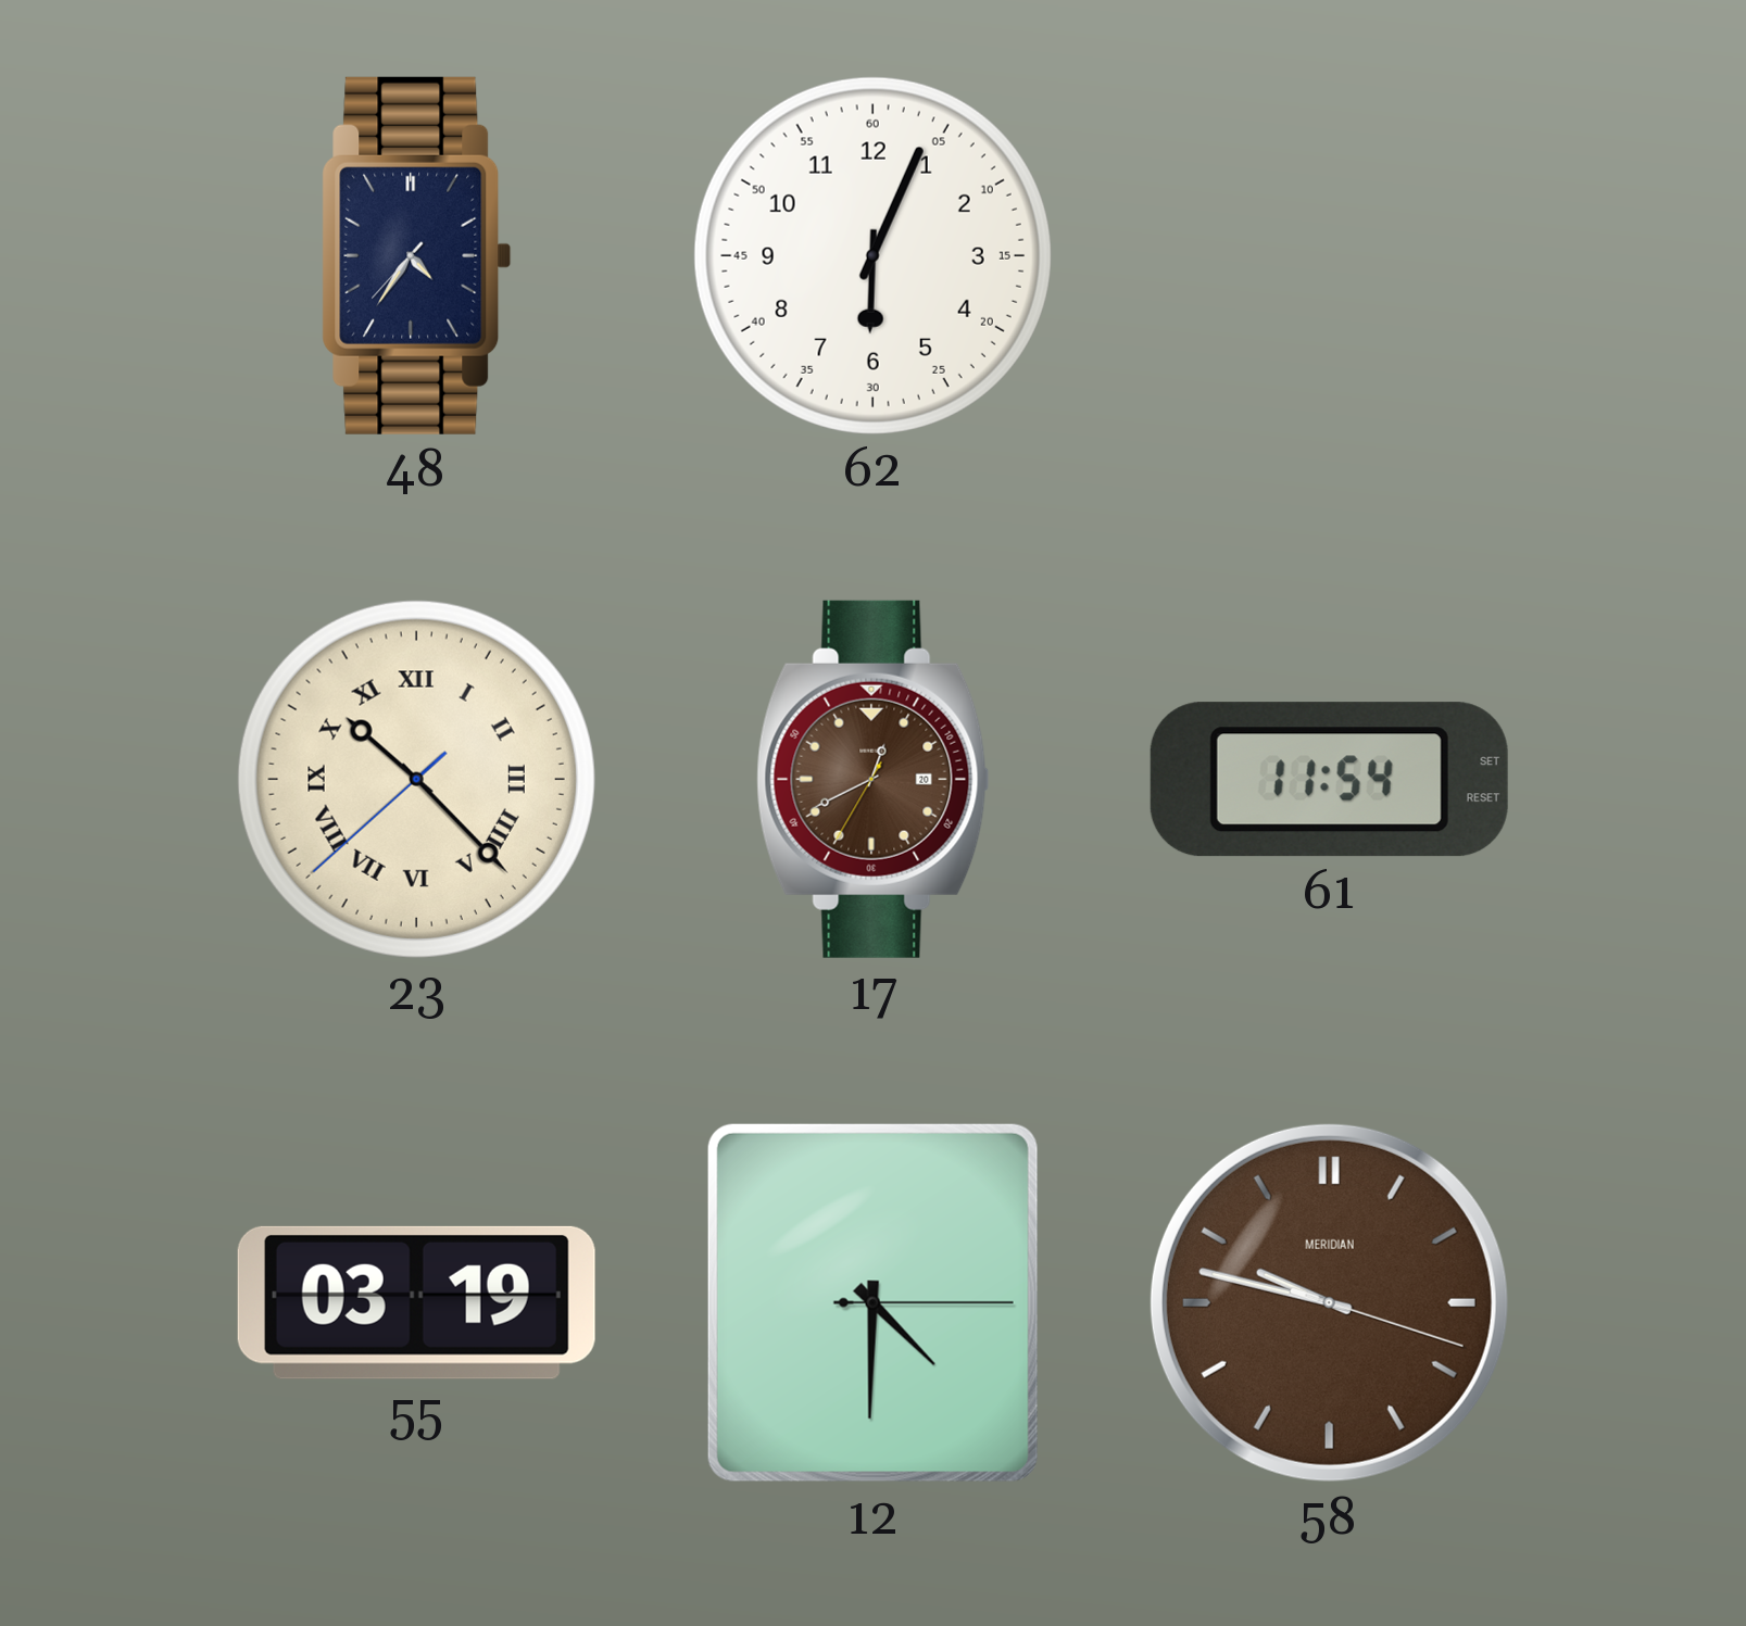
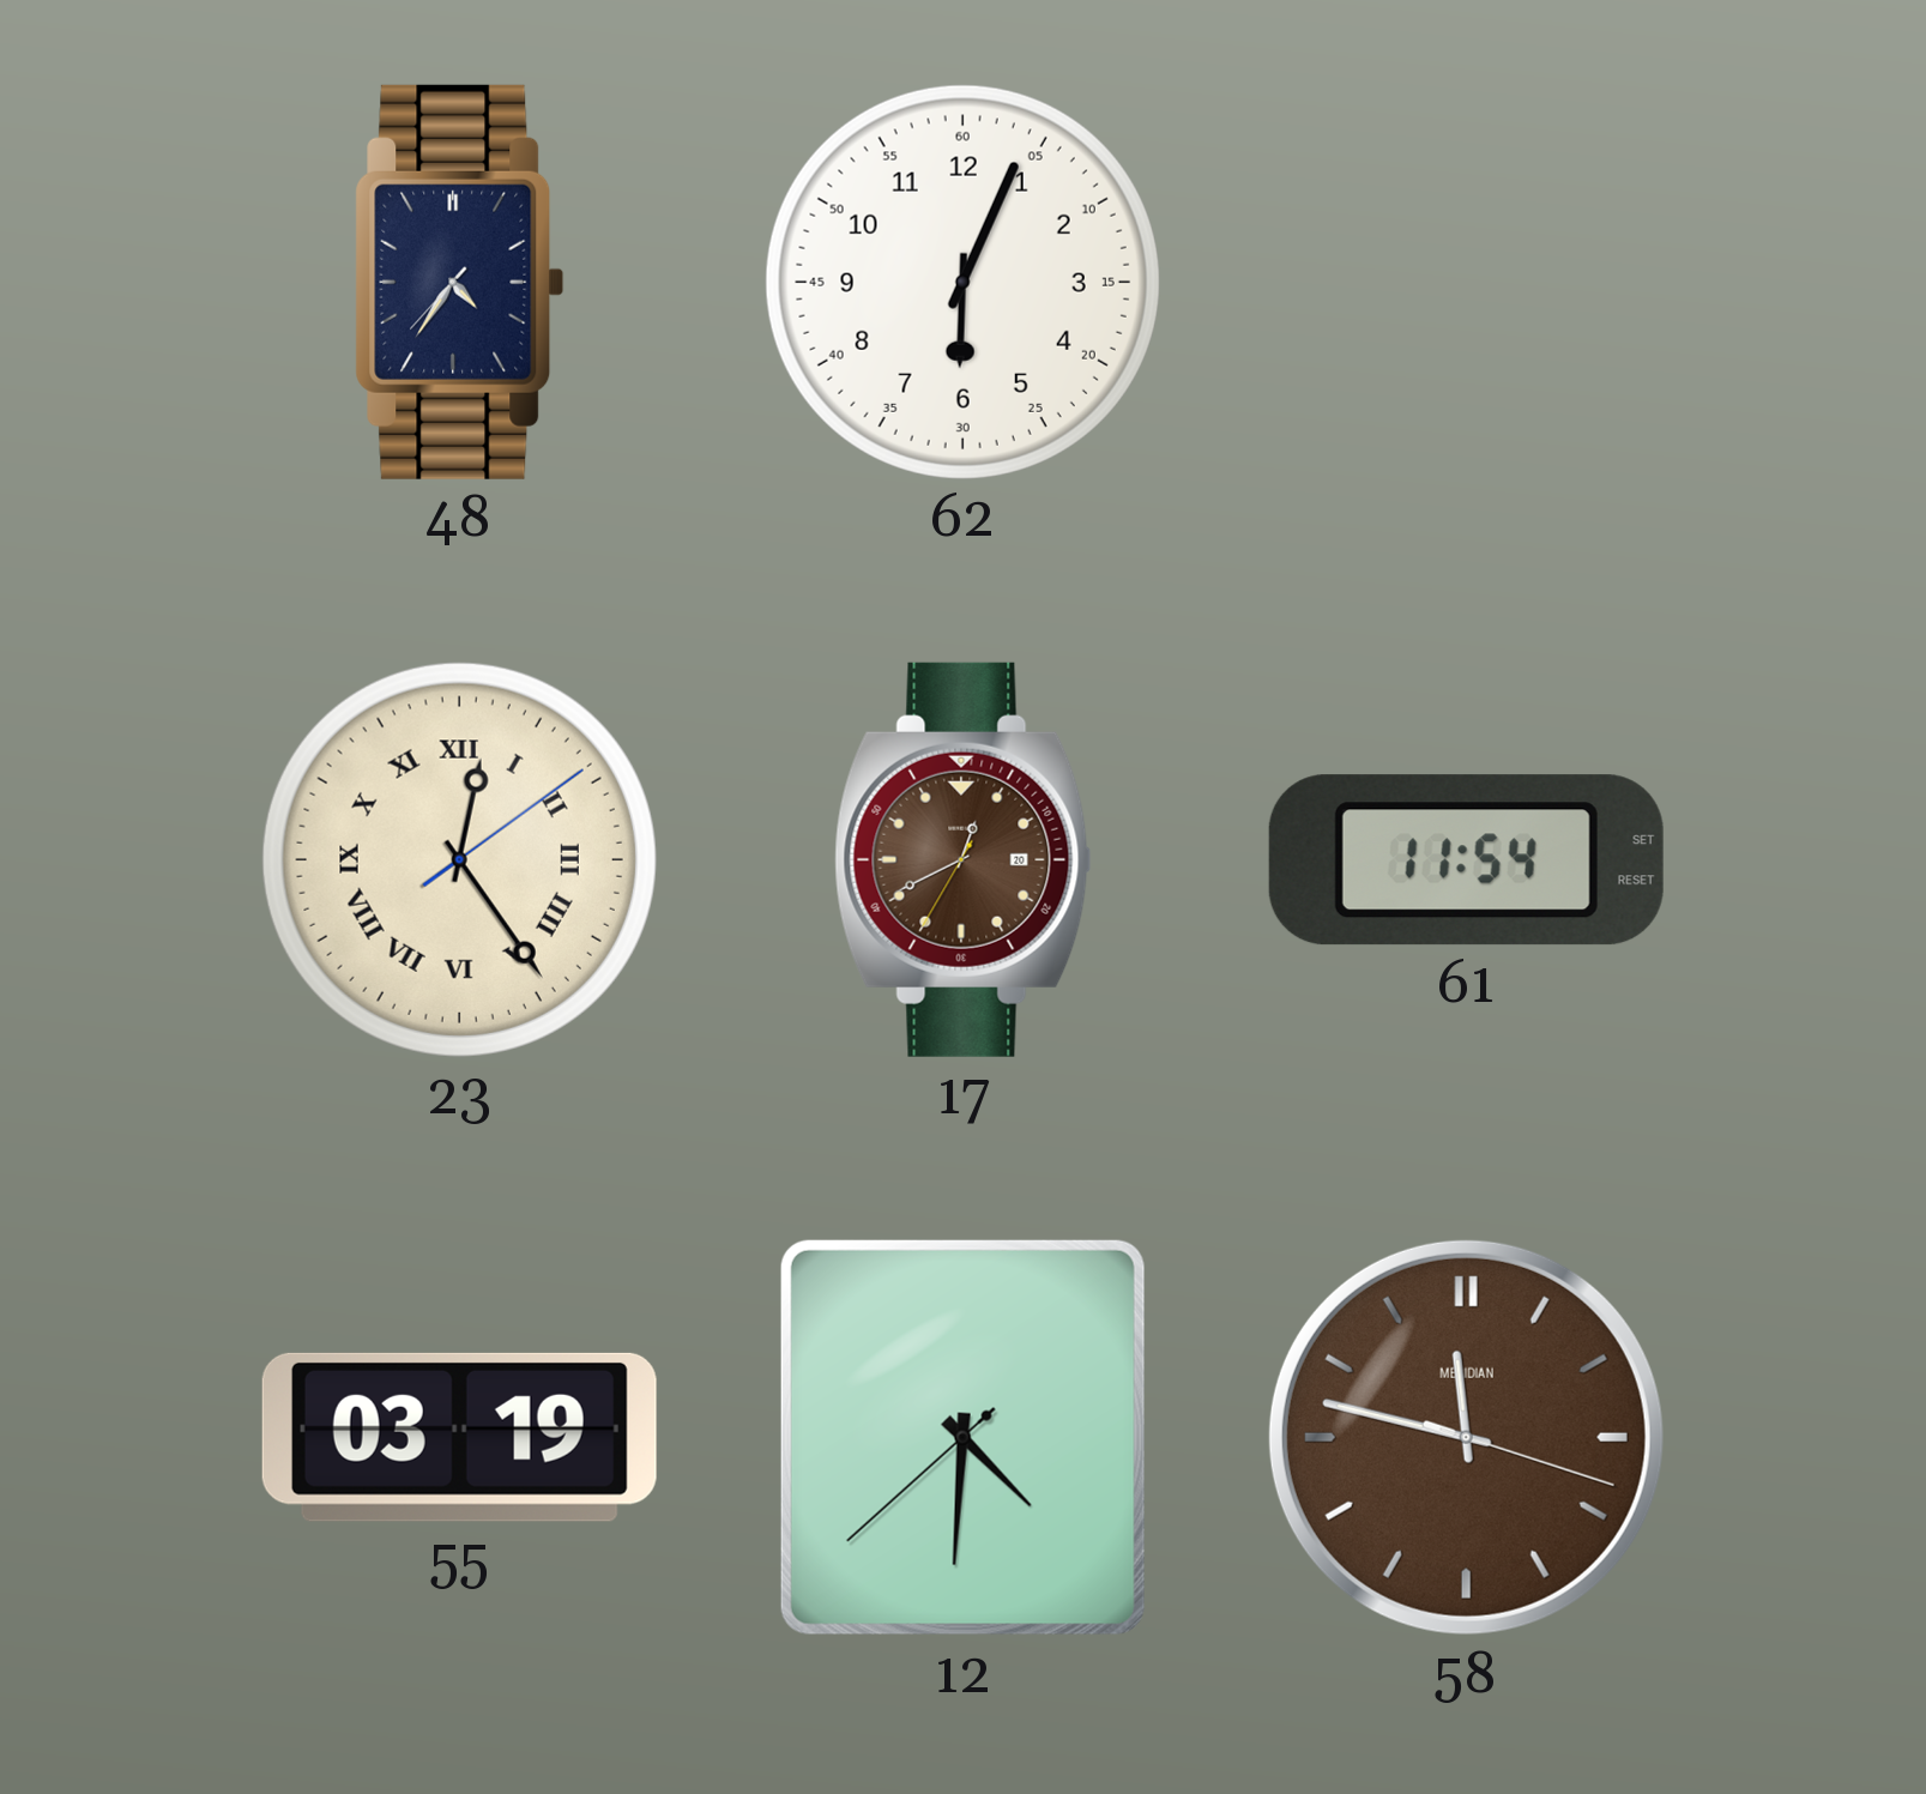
23: 10:22 -> 12:24 (459, 859)
12: 4:30:15 -> 4:30:38 (962, 1437)
58: 9:47 -> 11:47 (1466, 1437)
